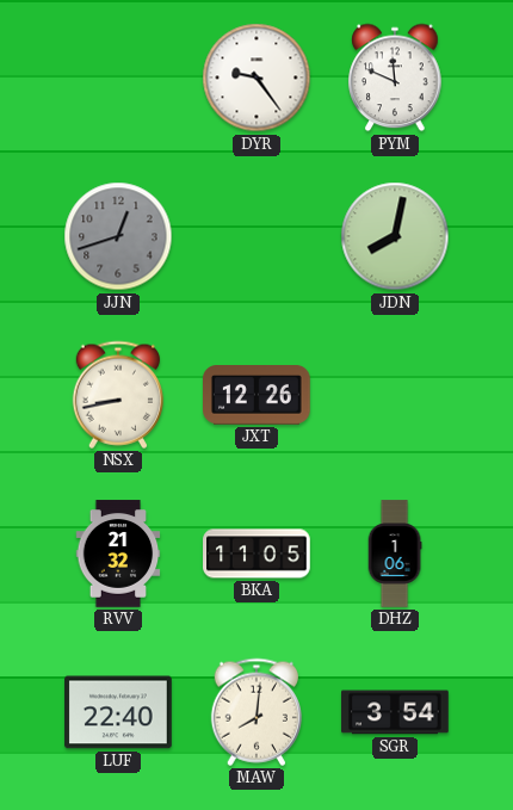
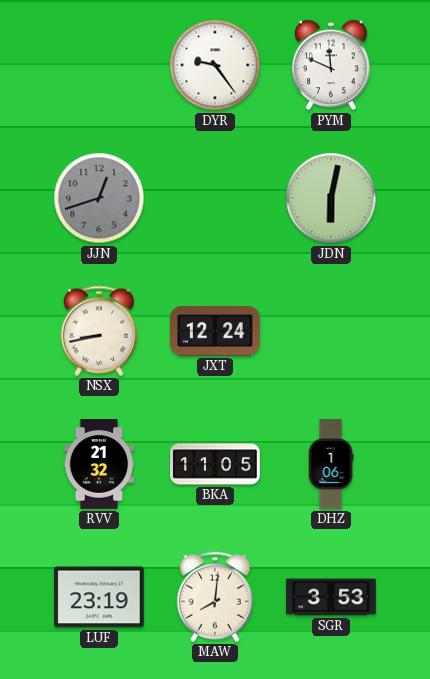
JDN: 8:02 -> 6:02 (331, 198)
JXT: 12:26 -> 12:24 (215, 332)
LUF: 22:40 -> 23:19 (99, 597)
SGR: 3:54 -> 3:53 (331, 597)
